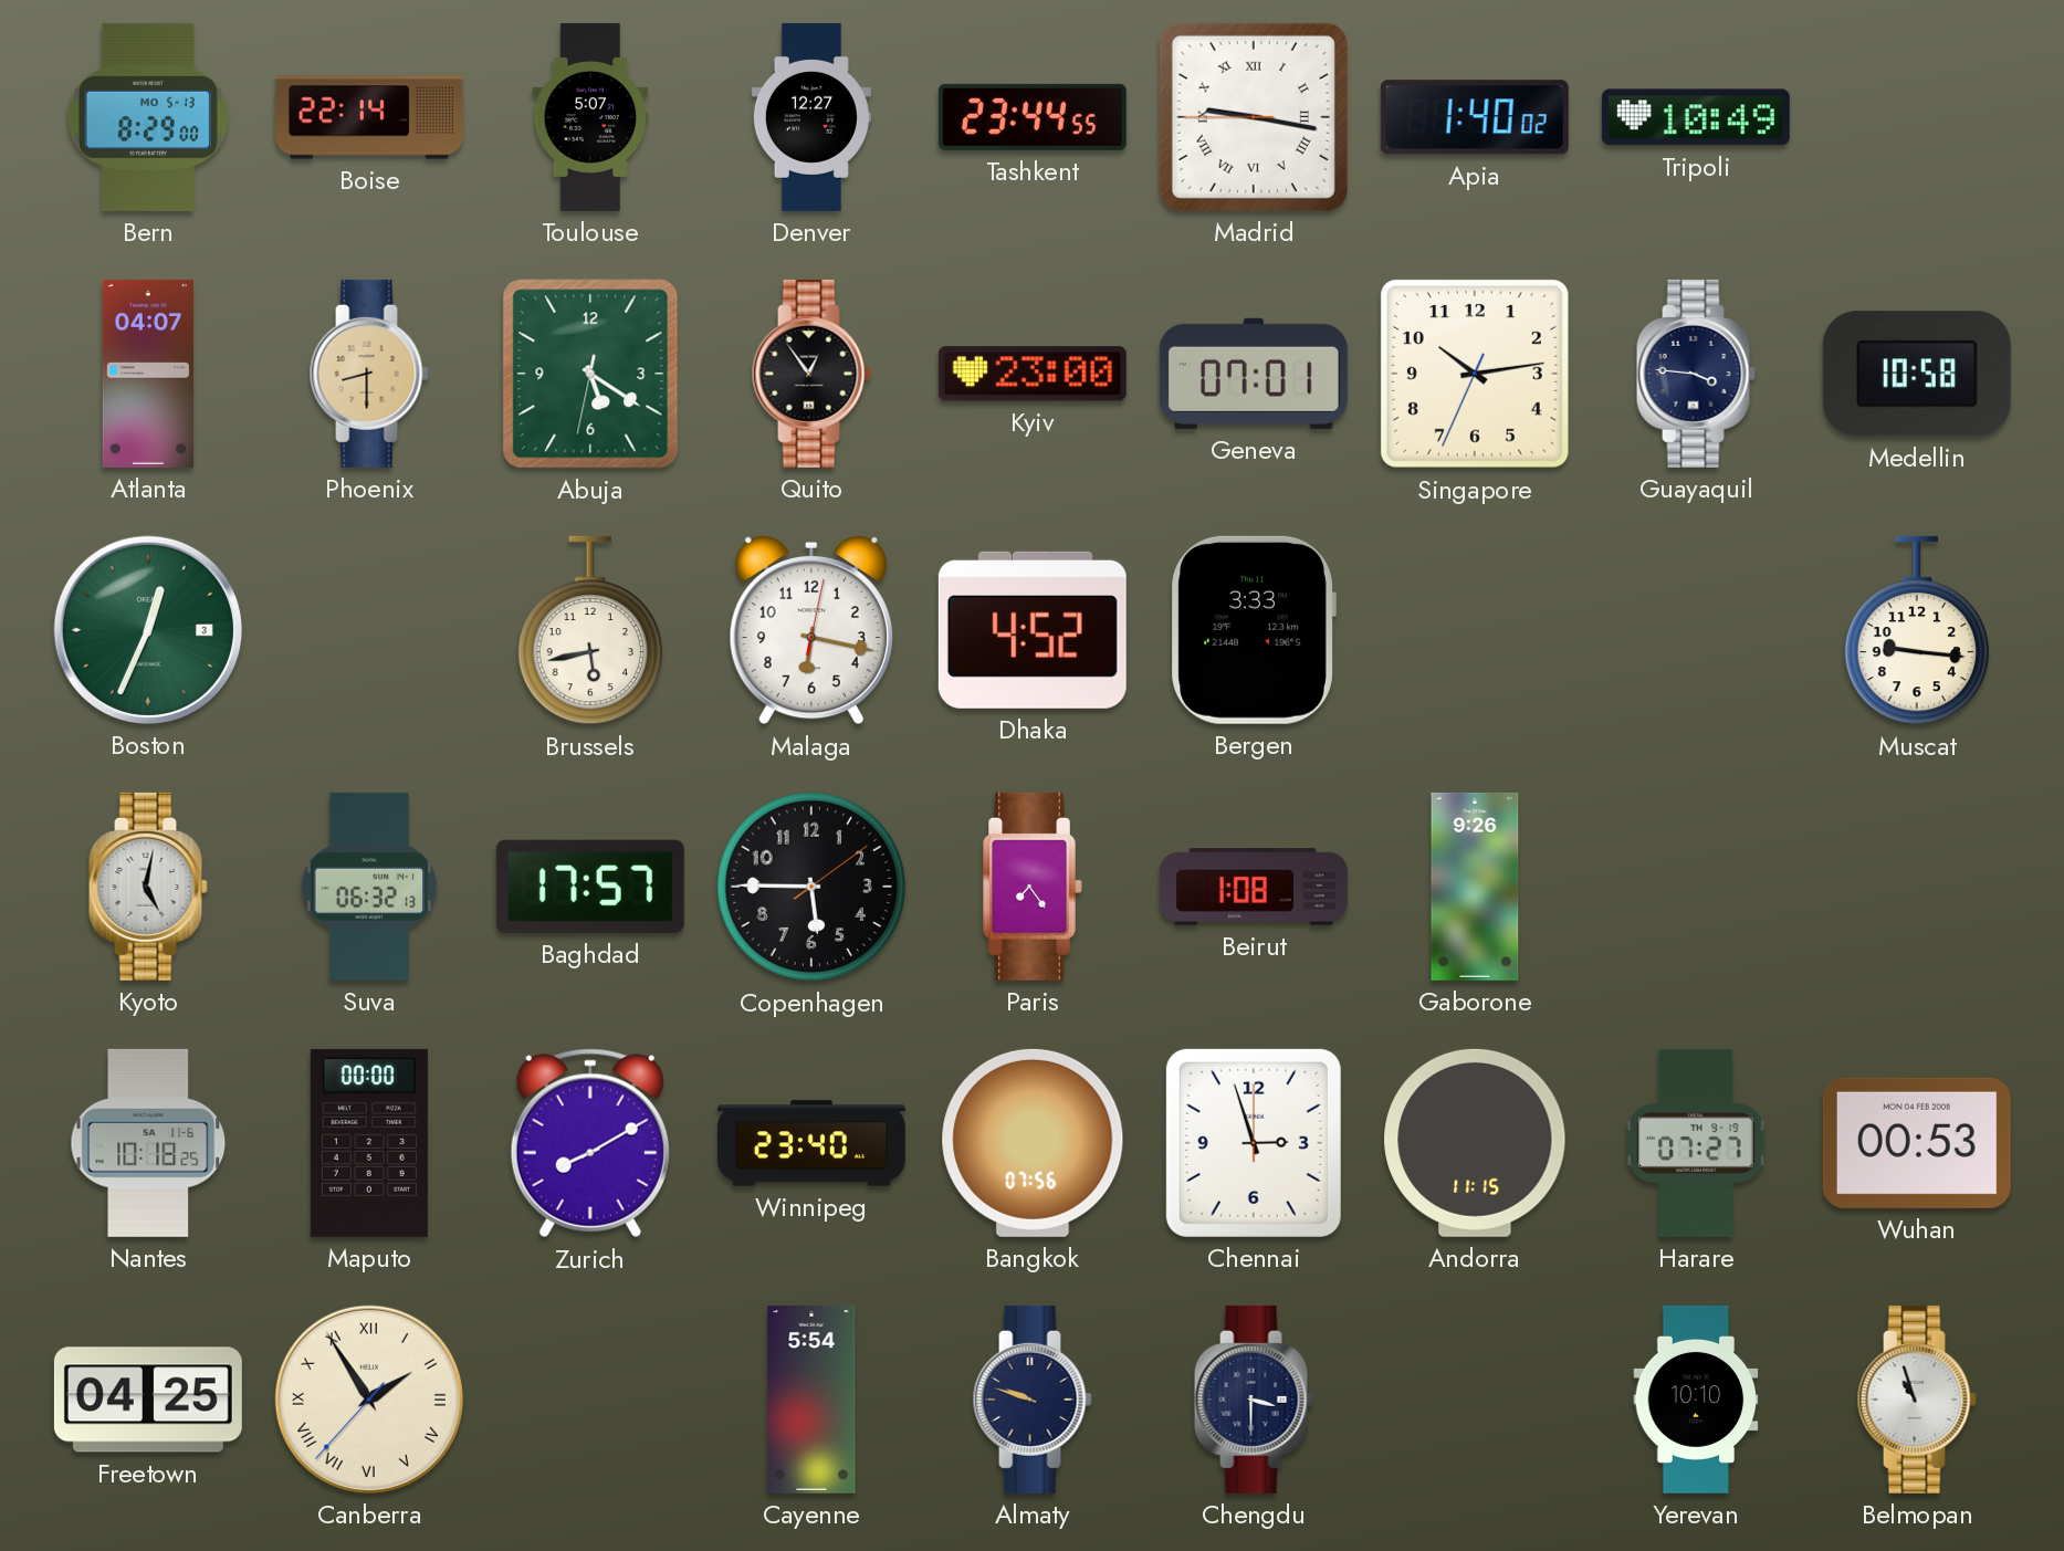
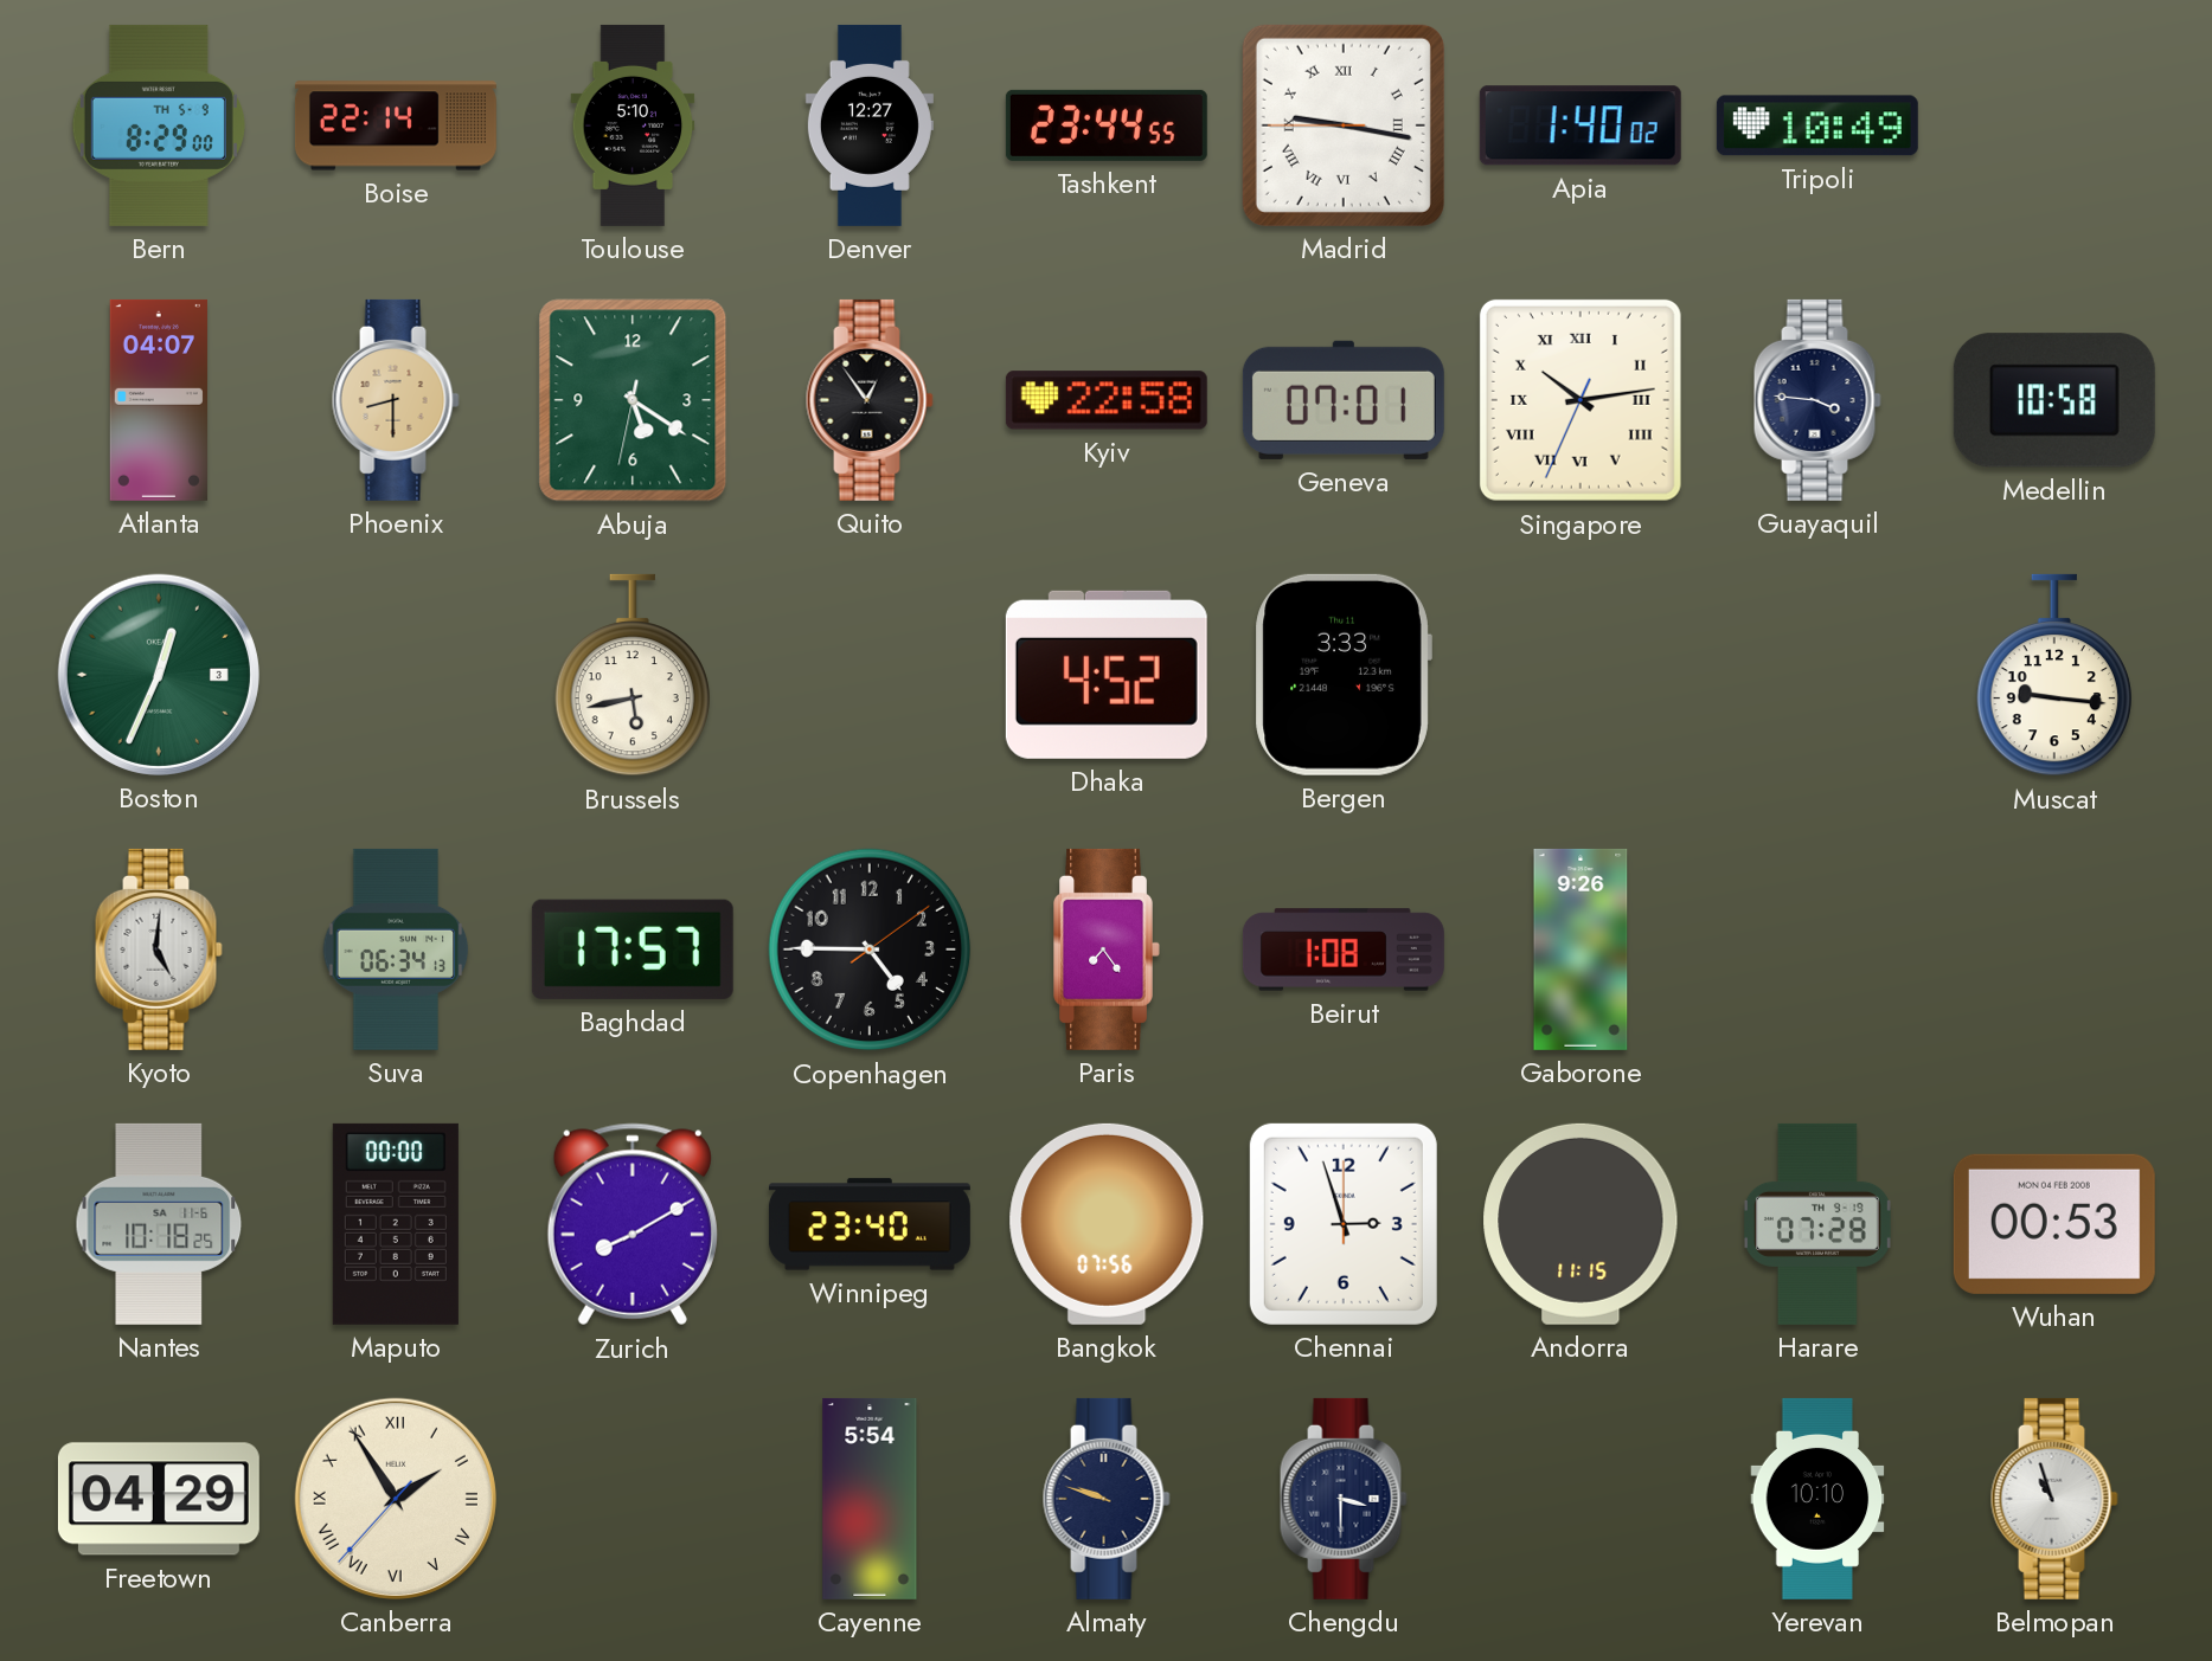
Bern date: MO 5-13 -> TH 5-9 (159, 125)
Toulouse: 5:07 -> 5:10 (633, 125)
Kyiv: 23:00 -> 22:58 (1107, 400)
Singapore numerals: Arabic -> Roman (1581, 400)
Malaga: 6:17 -> none (811, 630)
Kyoto: 5:02 -> 5:01 (159, 949)
Suva: 06:32 -> 06:34 (396, 949)
Copenhagen: 5:45 -> 4:45 (870, 949)
Harare: 07:27 -> 07:28 (1817, 1224)
Freetown: 04:25 -> 04:29 (159, 1499)
